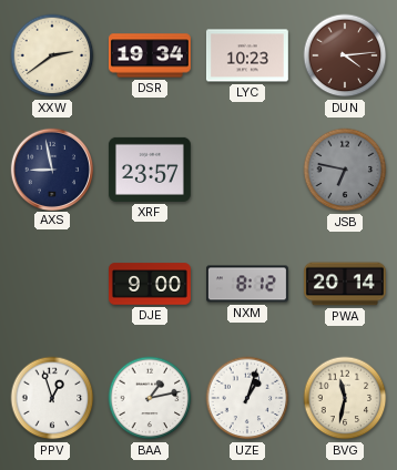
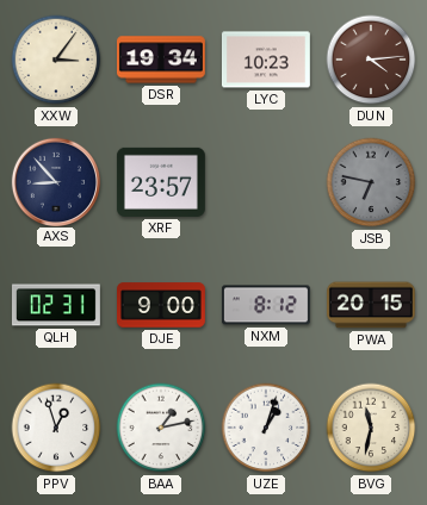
XXW: 2:39 -> 3:06 (56, 60)
AXS: 8:58 -> 8:53 (55, 181)
QLH: none -> 02:31 (56, 305)
PWA: 20:14 -> 20:15 (372, 305)
